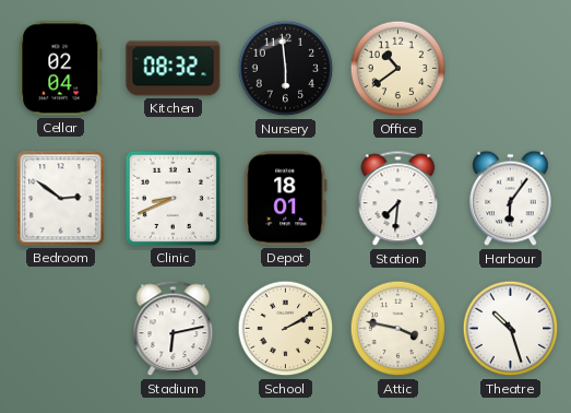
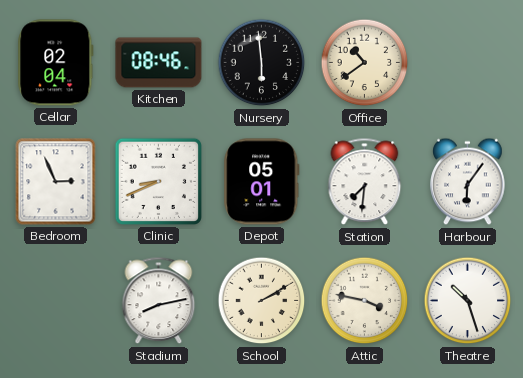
Kitchen: 08:32 -> 08:46 (159, 63)
Bedroom: 2:51 -> 2:56 (56, 182)
Depot: 18:01 -> 05:01 (262, 182)
Stadium: 6:13 -> 8:13 (159, 301)
